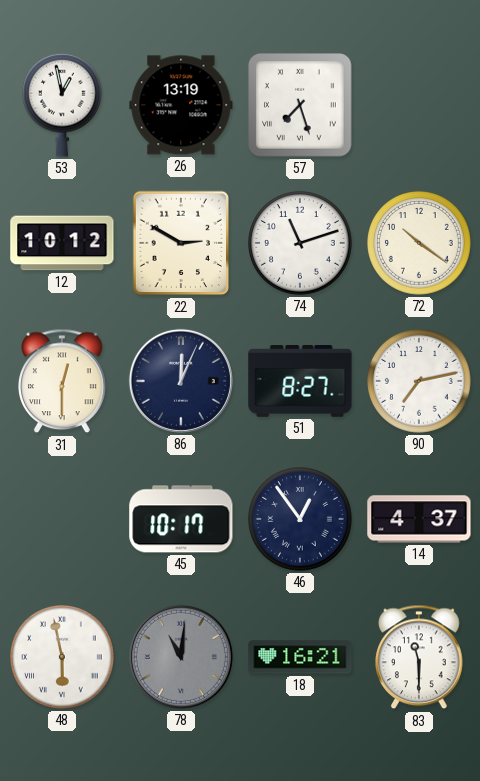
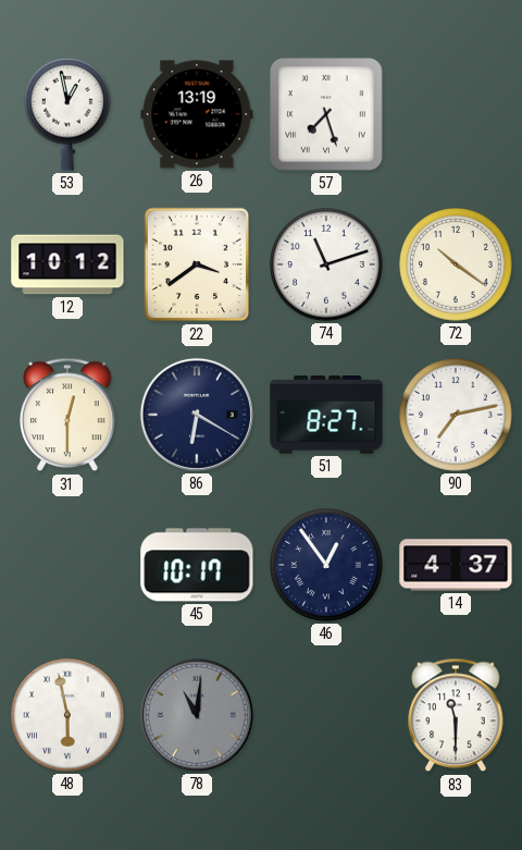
22: 2:50 -> 3:39 (197, 264)
86: 12:04 -> 6:20 (197, 415)
18: 16:21 -> none (300, 657)
